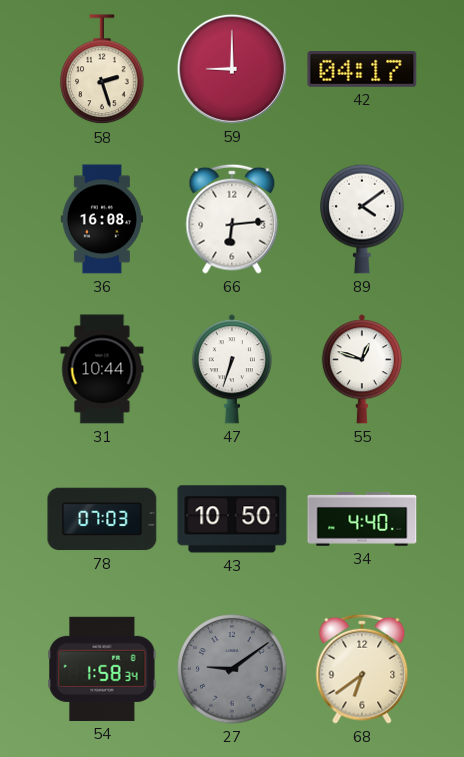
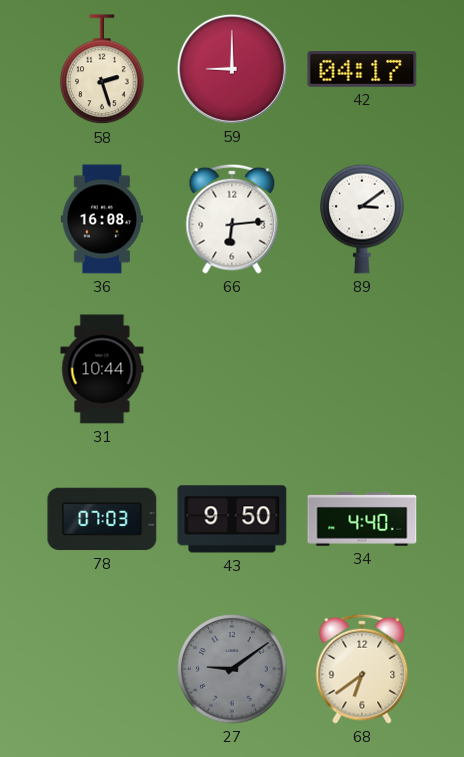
89: 4:09 -> 3:09 (362, 219)
47: 6:33 -> none (232, 369)
55: 12:48 -> none (362, 369)
43: 10:50 -> 9:50 (232, 519)
54: 1:58 -> none (102, 669)
